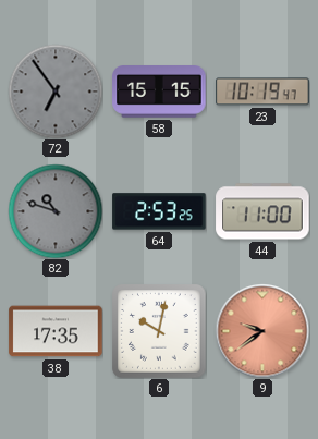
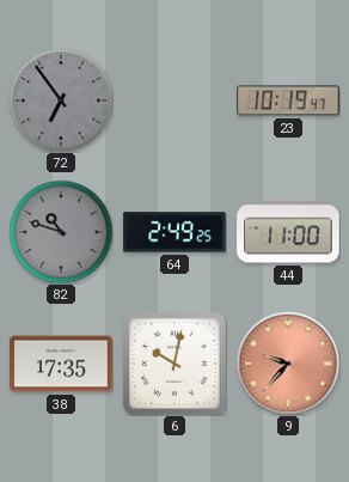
58: 15:15 -> none (159, 93)
64: 2:53 -> 2:49 (174, 232)
9: 9:39 -> 9:37 (288, 364)
